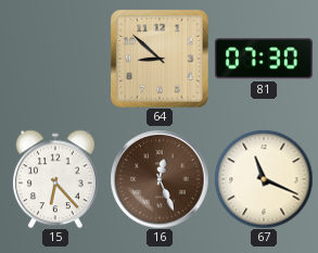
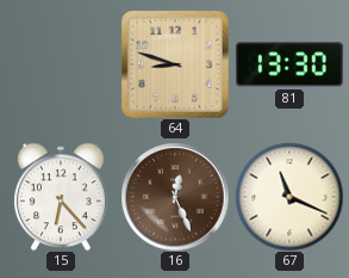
64: 8:52 -> 8:48 (175, 64)
81: 07:30 -> 13:30 (289, 64)
